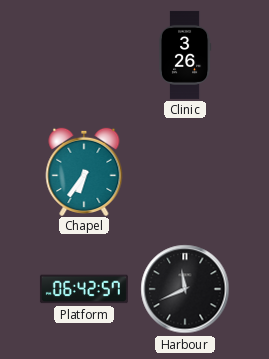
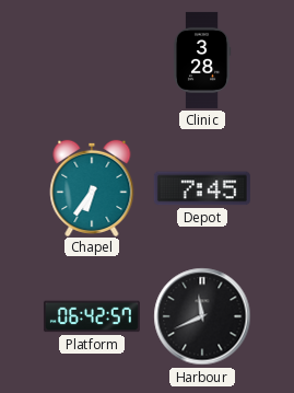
Clinic: 3:26 -> 3:28 (202, 60)
Depot: none -> 7:45 (202, 188)
